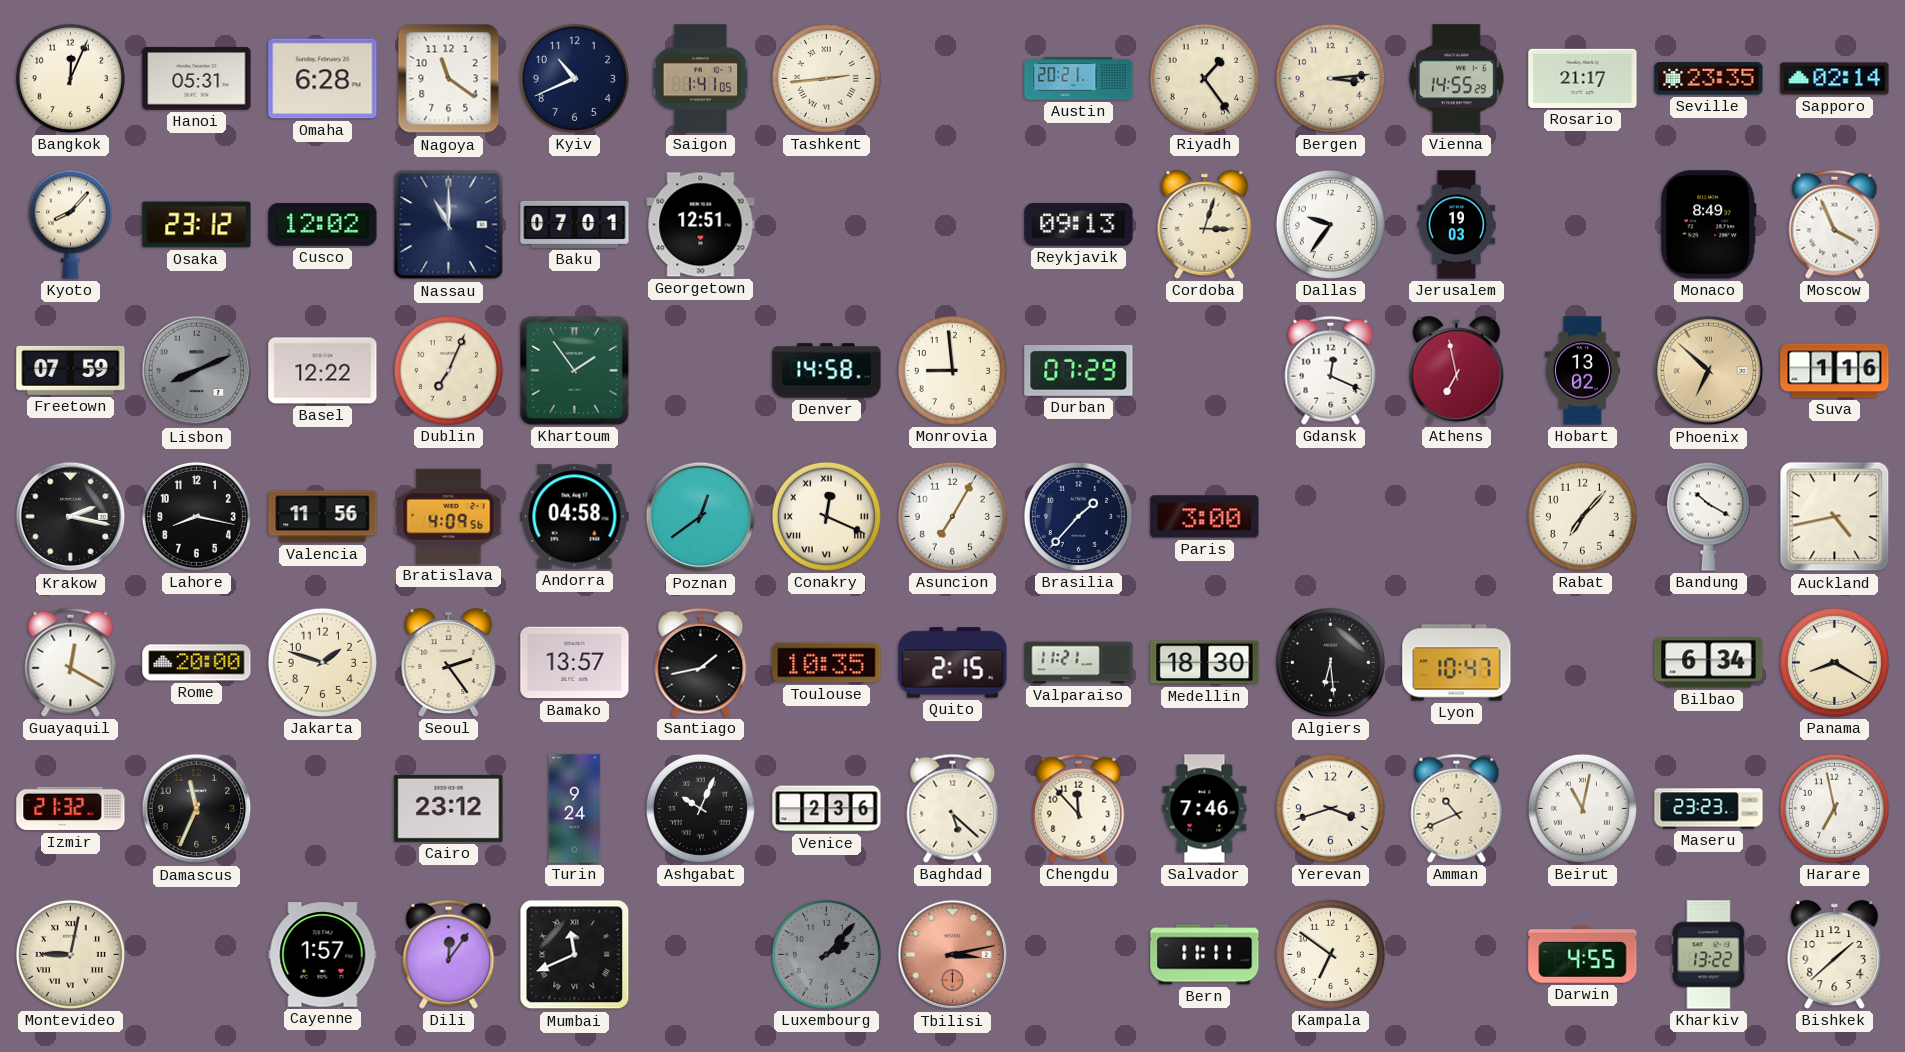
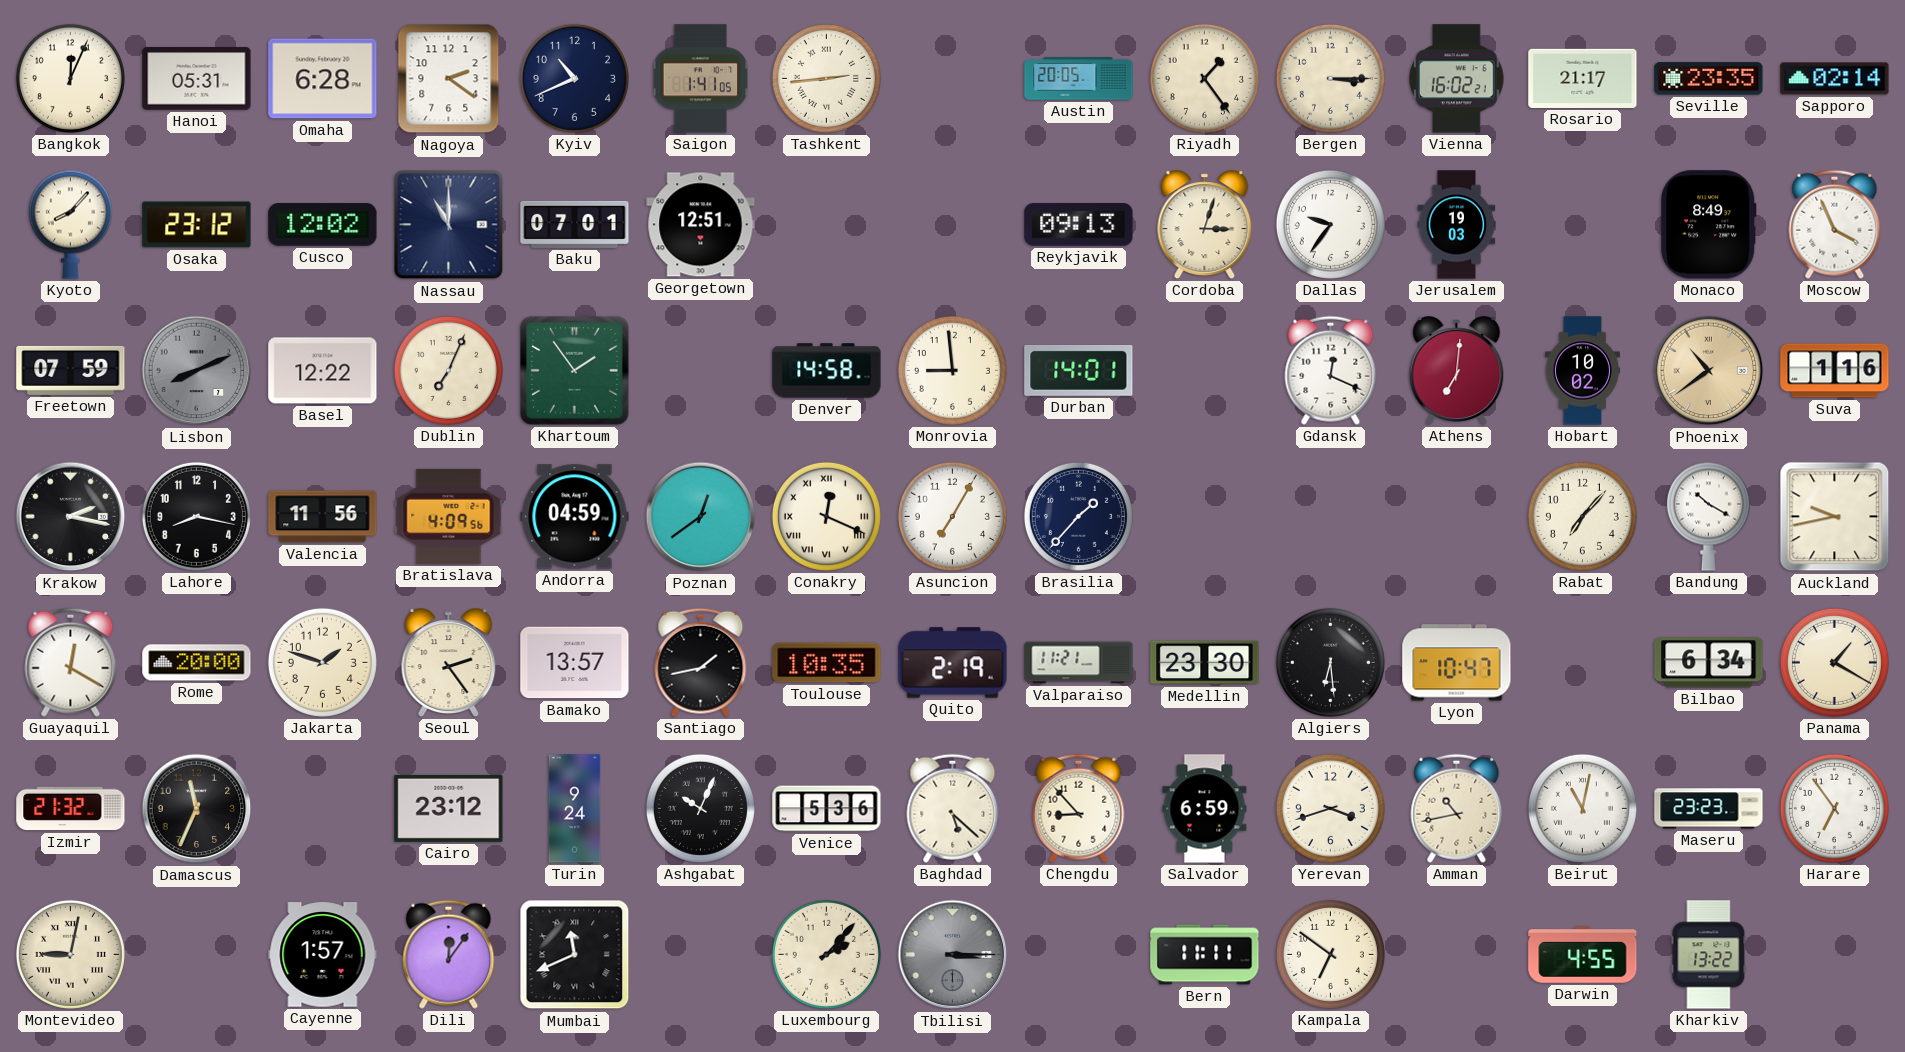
Nagoya: 11:21 -> 2:21 (449, 79)
Austin: 20:21 -> 20:05 (1079, 79)
Bergen: 3:14 -> 3:15 (1330, 78)
Vienna: 14:55 -> 16:02 (1457, 79)
Durban: 07:29 -> 14:01 (1079, 370)
Athens: 6:58 -> 7:01 (1457, 371)
Hobart: 13:02 -> 10:02 (1582, 371)
Phoenix: 6:52 -> 10:39 (1709, 371)
Andorra: 04:58 -> 04:59 (575, 517)
Paris: 3:00 -> none (1205, 517)
Auckland: 4:43 -> 9:43 (1835, 517)
Quito: 2:15 -> 2:19 (953, 663)
Medellin: 18:30 -> 23:30 (1205, 663)
Panama: 8:20 -> 1:20 (1834, 662)
Venice: 2:36 -> 5:36 (827, 809)
Chengdu: 11:53 -> 8:53 (1079, 808)
Salvador: 7:46 -> 6:59 (1205, 809)
Amman: 10:41 -> 10:43 (1457, 808)
Harare: 6:58 -> 6:54 (1834, 808)
Luxembourg dial: grey -> cream (826, 954)
Tbilisi: 3:13 -> 3:15 (953, 955)
Tbilisi dial: salmon -> grey (953, 955)
Bishkek: 1:38 -> none (1835, 955)
